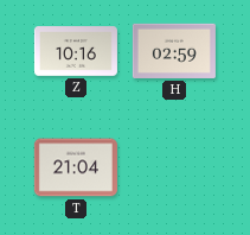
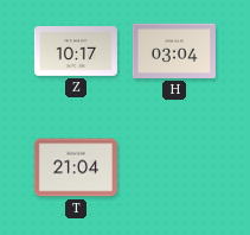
Z: 10:16 -> 10:17 (76, 52)
H: 02:59 -> 03:04 (174, 51)
